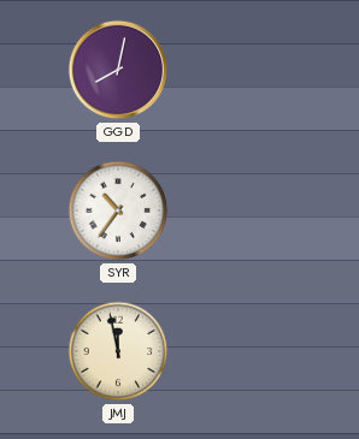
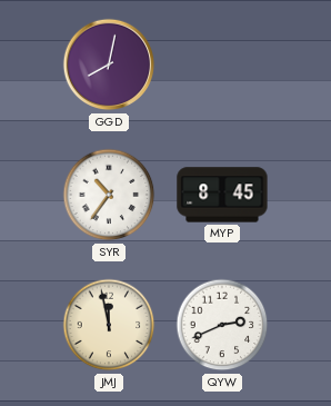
MYP: none -> 8:45 (222, 195)
QYW: none -> 2:41 (222, 325)
